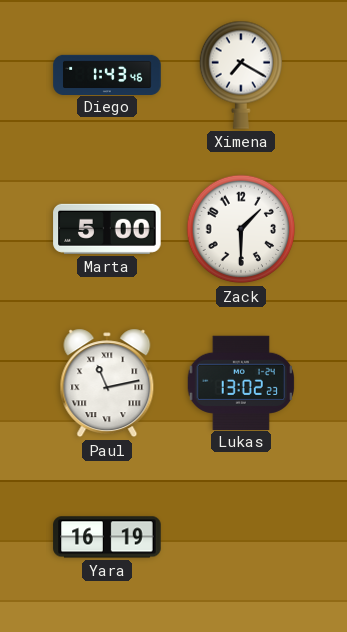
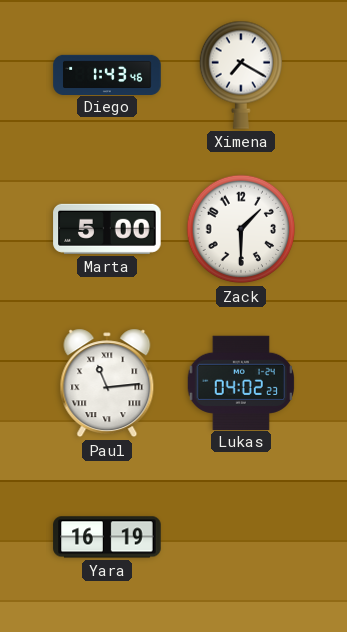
Paul: 11:13 -> 11:14 (107, 383)
Lukas: 13:02 -> 04:02 (241, 382)
